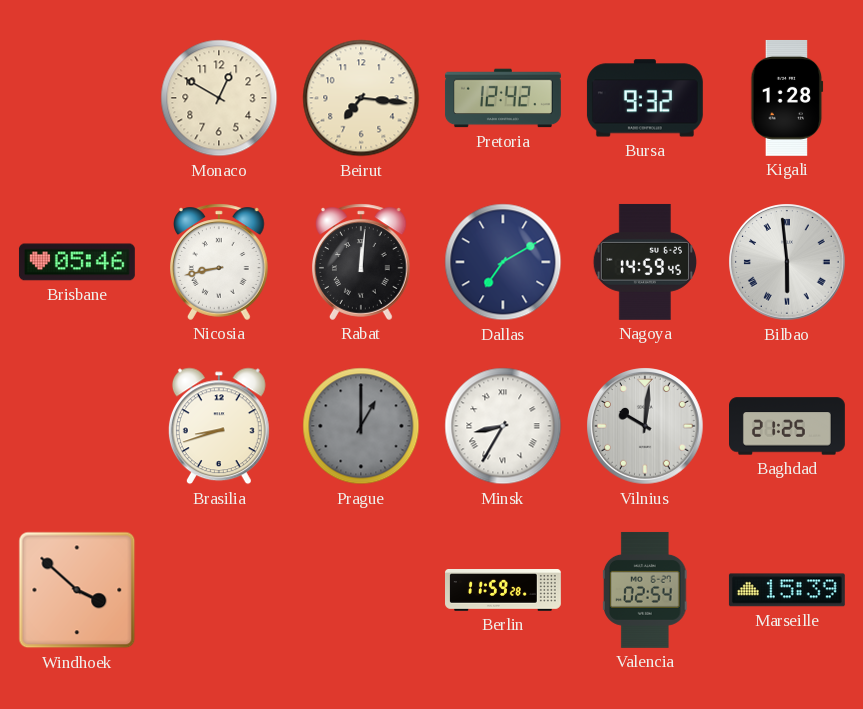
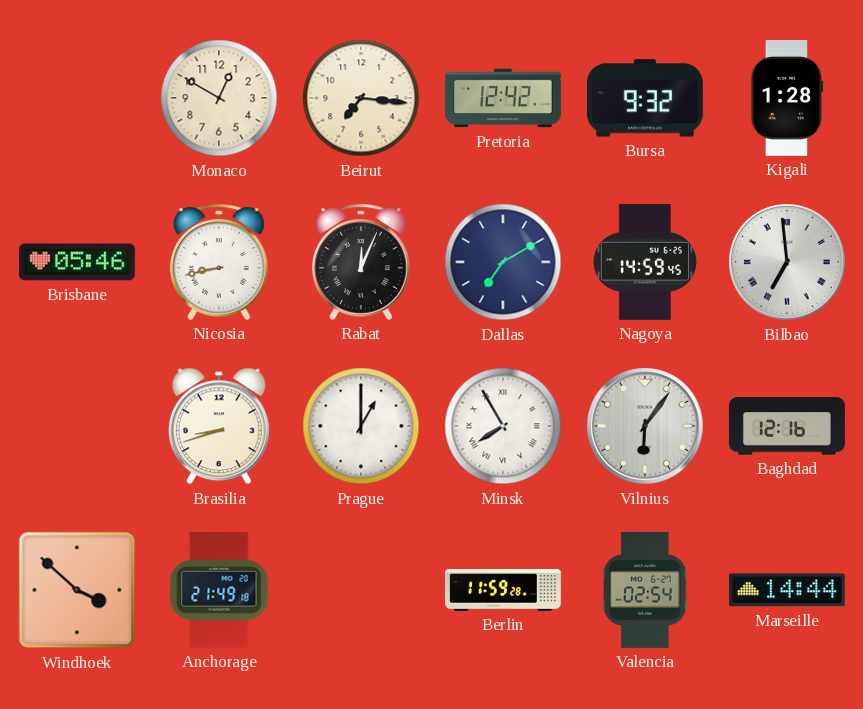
Rabat: 12:01 -> 12:04 (362, 262)
Bilbao: 5:59 -> 6:59 (787, 262)
Prague dial: grey -> white (361, 426)
Minsk: 8:35 -> 7:55 (503, 426)
Vilnius: 10:01 -> 6:06 (645, 426)
Baghdad: 21:25 -> 12:16 (788, 426)
Anchorage: none -> 21:49 (219, 590)
Marseille: 15:39 -> 14:44 (787, 590)
